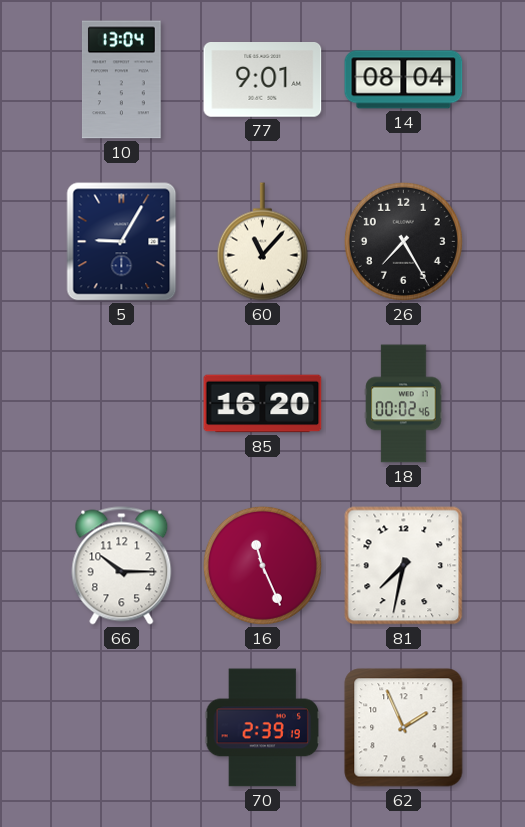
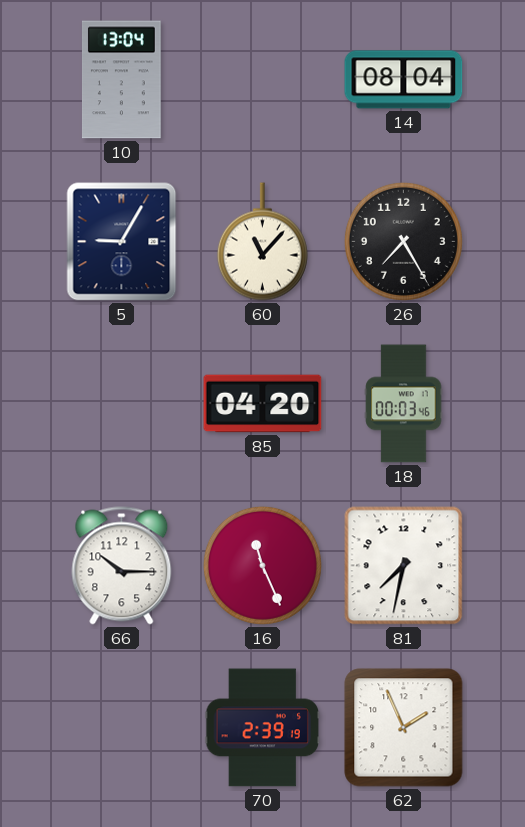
77: 9:01 -> none (263, 80)
85: 16:20 -> 04:20 (263, 404)
18: 00:02 -> 00:03 (404, 404)
